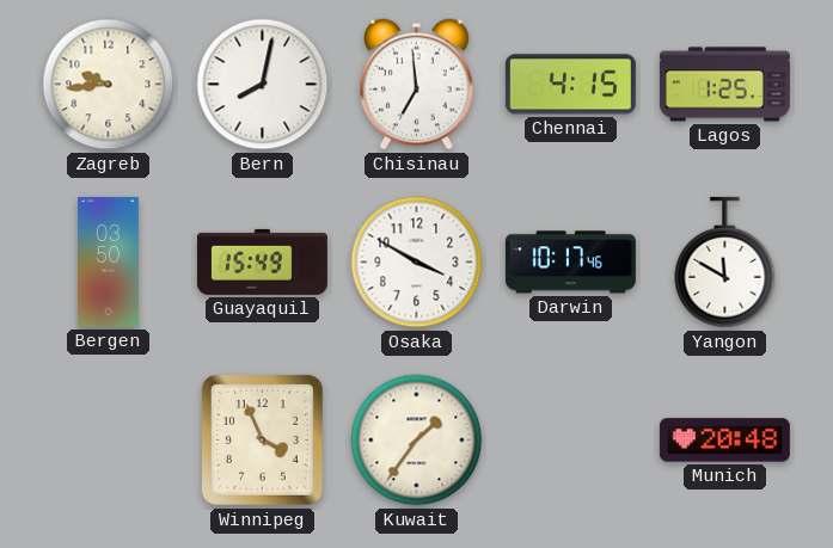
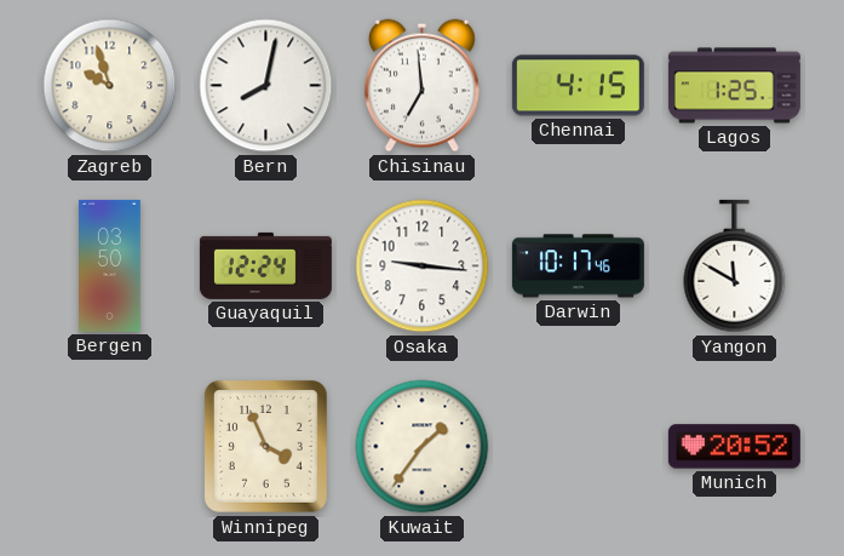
Zagreb: 9:44 -> 9:57 (110, 86)
Guayaquil: 15:49 -> 12:24 (265, 265)
Osaka: 3:50 -> 9:16 (423, 266)
Munich: 20:48 -> 20:52 (734, 447)
